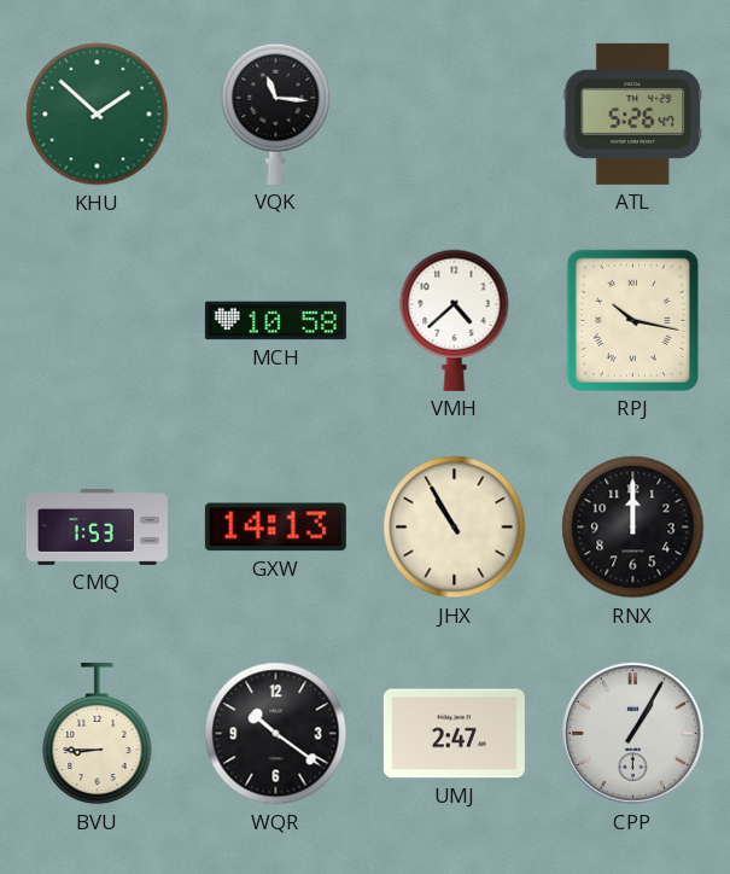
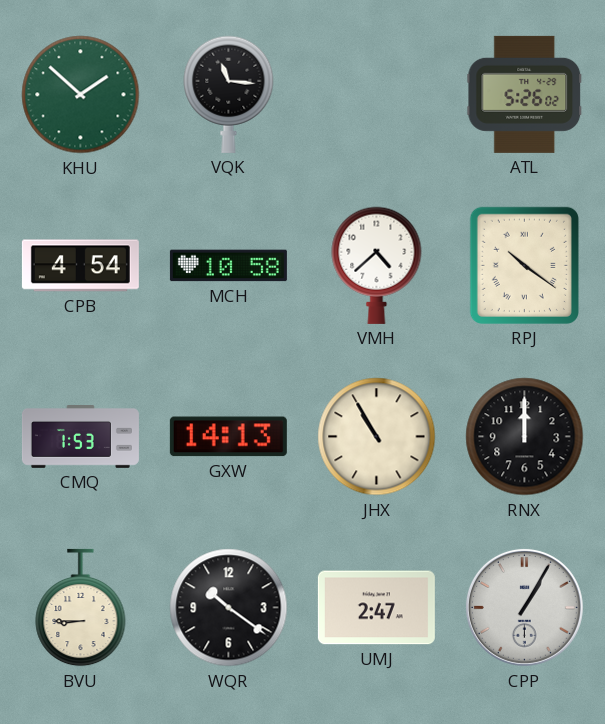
ATL: 5:26:47 -> 5:26:02 (525, 94)
CPB: none -> 4:54 (80, 266)
RPJ: 10:17 -> 10:21 (524, 265)
